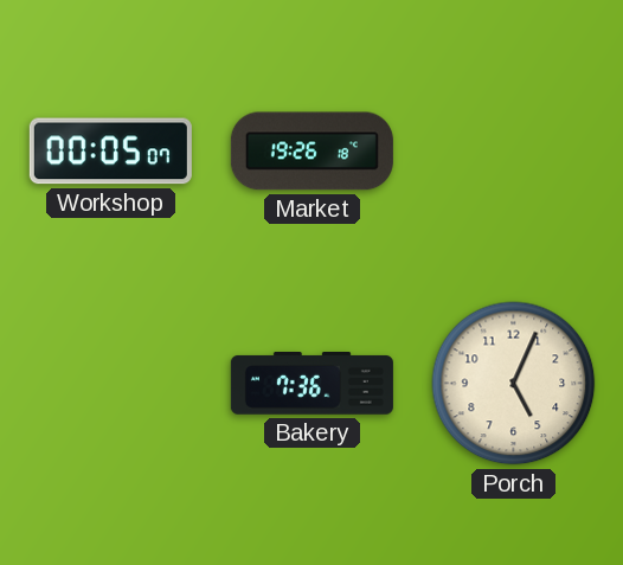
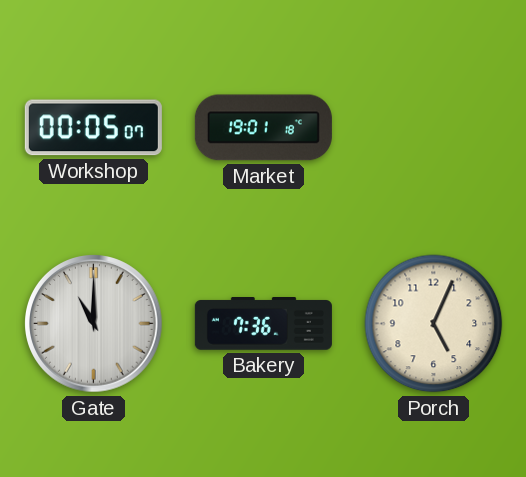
Market: 19:26 -> 19:01 (263, 128)
Gate: none -> 11:00 (94, 324)
